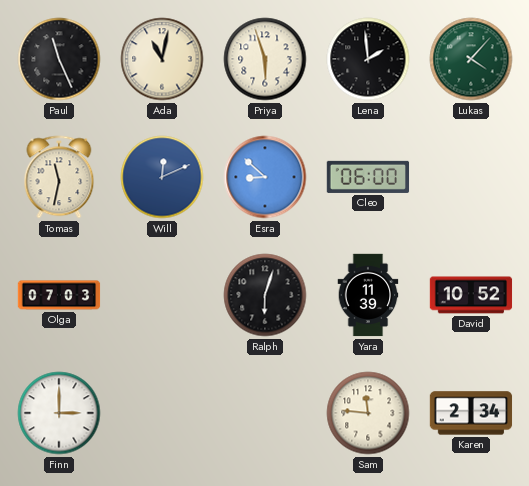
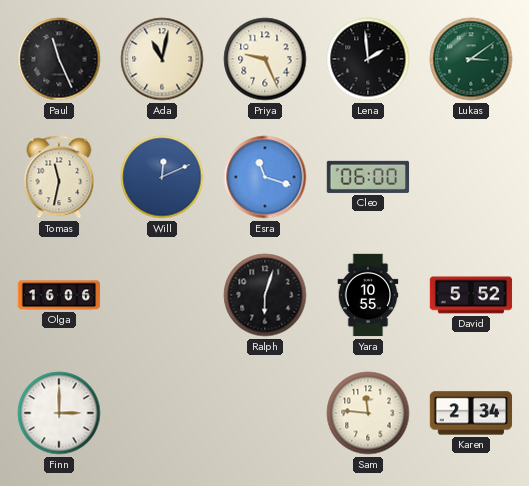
Priya: 5:57 -> 9:26 (265, 59)
Lukas: 4:07 -> 3:09 (471, 59)
Esra: 8:52 -> 11:18 (265, 177)
Olga: 07:03 -> 16:06 (59, 295)
Yara: 11:39 -> 10:55 (368, 295)
David: 10:52 -> 5:52 (471, 295)
